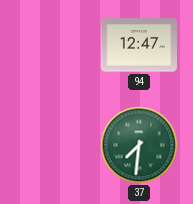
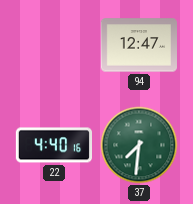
22: none -> 4:40 (53, 145)
